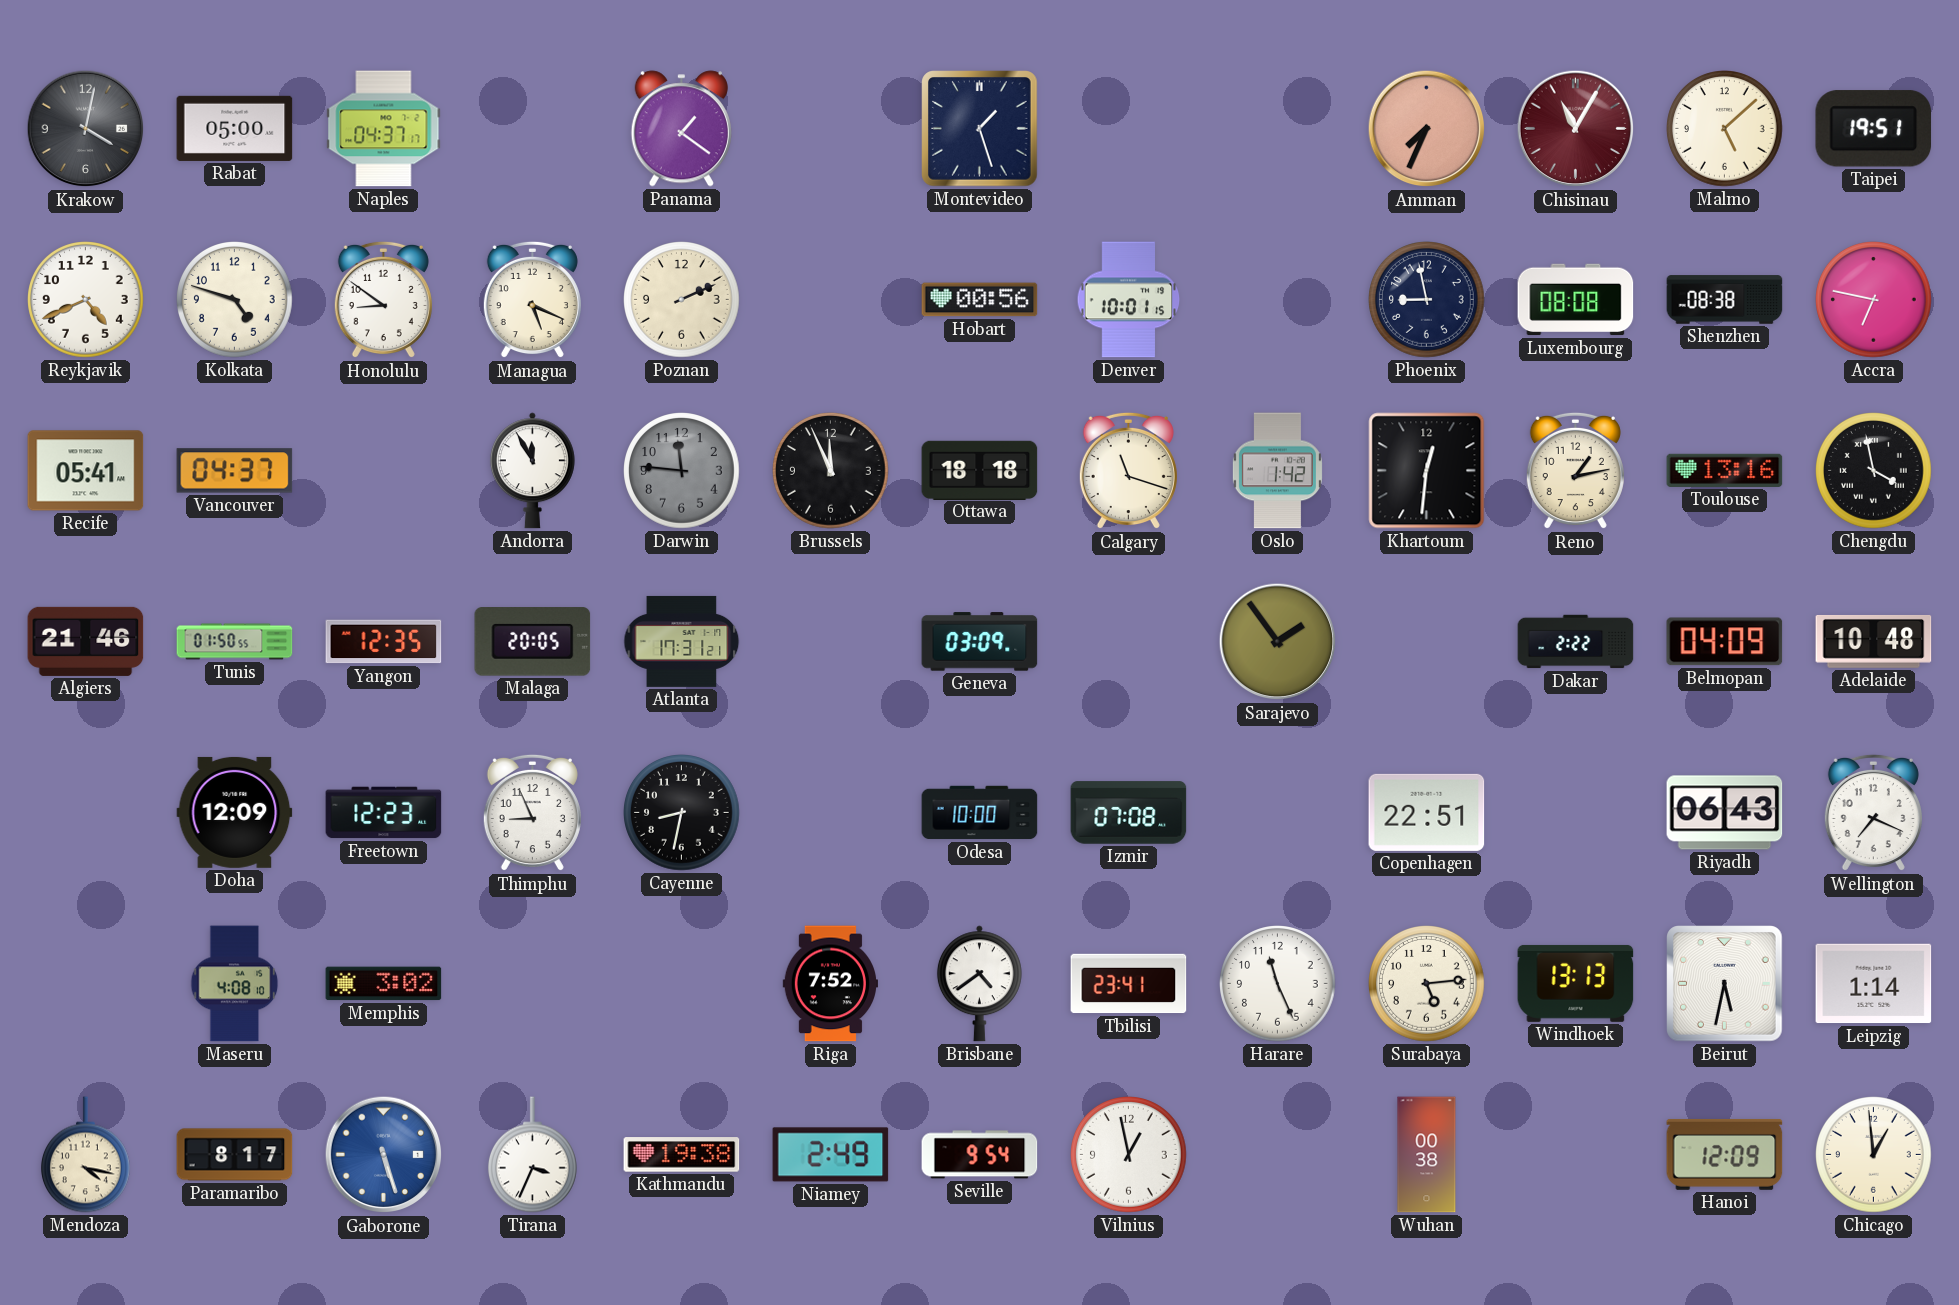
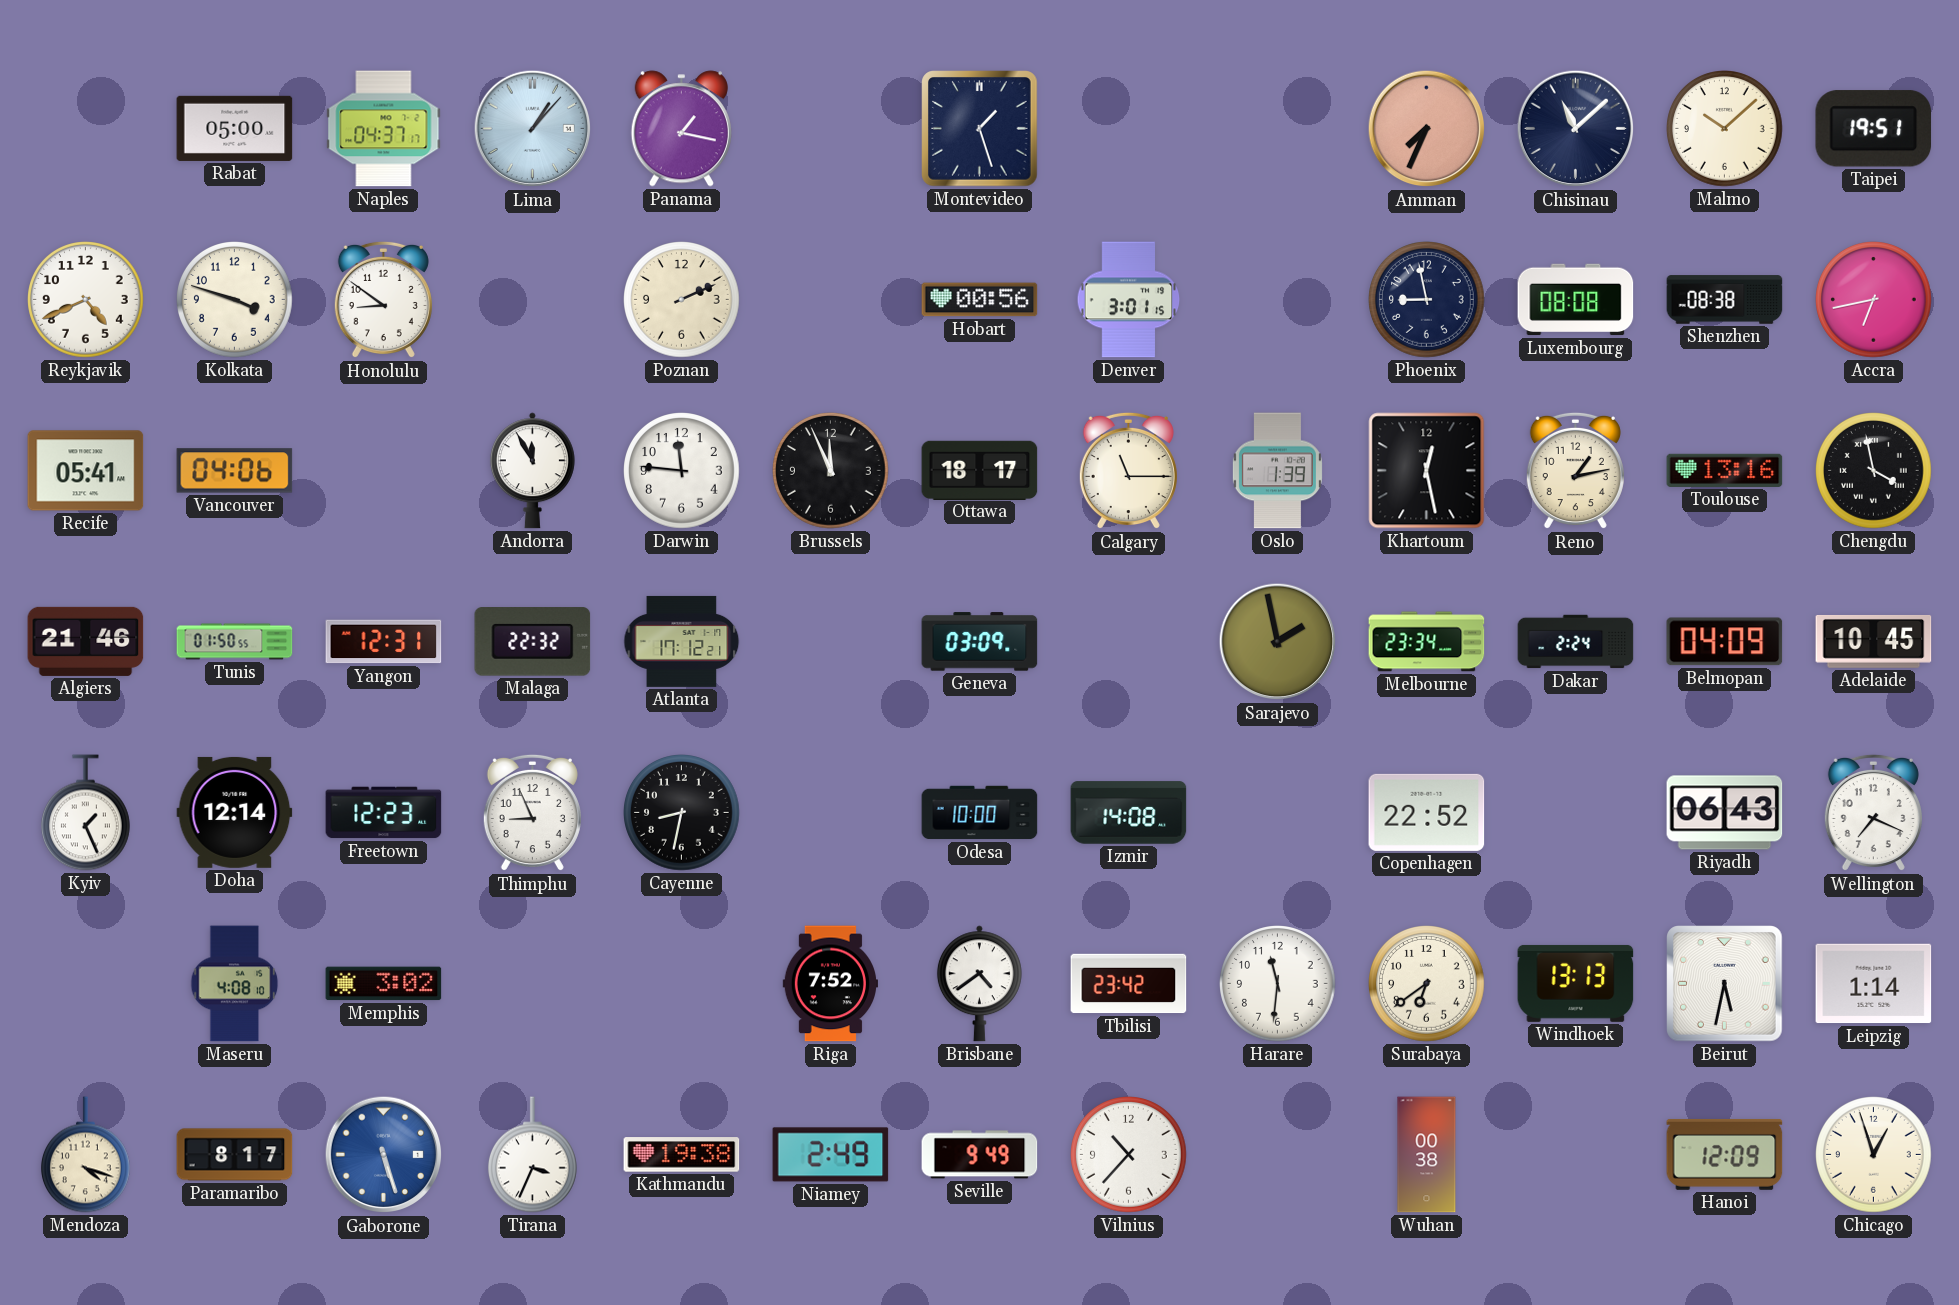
Krakow: 4:02 -> none (86, 129)
Lima: none -> 1:07 (533, 129)
Panama: 1:21 -> 1:17 (681, 129)
Chisinau: 11:05 -> 11:08 (1576, 129)
Chisinau dial: burgundy -> navy (1576, 129)
Malmo: 5:08 -> 10:08 (1725, 129)
Kolkata: 4:48 -> 3:48 (235, 300)
Managua: 5:19 -> none (532, 300)
Denver: 10:01 -> 3:01 (1129, 300)
Accra: 6:47 -> 6:43 (1874, 300)
Vancouver: 04:37 -> 04:06 (235, 471)
Darwin dial: grey -> white (682, 471)
Ottawa: 18:18 -> 18:17 (980, 470)
Calgary: 11:18 -> 11:15 (1128, 471)
Oslo: 1:42 -> 1:39 (1277, 471)
Khartoum: 12:31 -> 12:28 (1427, 471)
Yangon: 12:35 -> 12:31 (384, 642)
Malaga: 20:05 -> 22:32 (533, 642)
Atlanta: 17:31 -> 17:12 (682, 641)
Sarajevo: 1:54 -> 1:58 (1278, 642)
Melbourne: none -> 23:34 (1427, 642)
Dakar: 2:22 -> 2:24 (1576, 642)
Adelaide: 10:48 -> 10:45 (1874, 642)
Kyiv: none -> 1:26 (85, 813)
Doha: 12:09 -> 12:14 (235, 812)
Izmir: 07:08 -> 14:08 (1129, 813)
Copenhagen: 22:51 -> 22:52 (1427, 812)
Tbilisi: 23:41 -> 23:42 (1129, 984)
Harare: 11:26 -> 11:31 (1278, 984)
Surabaya: 5:14 -> 6:39 (1427, 984)
Mendoza: 4:17 -> 4:18 (85, 1155)
Seville: 9:54 -> 9:49 (980, 1155)
Vilnius: 12:58 -> 10:37 (1129, 1155)
Chicago: 12:59 -> 12:57 (1874, 1155)
